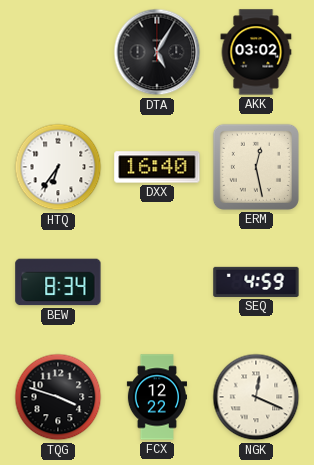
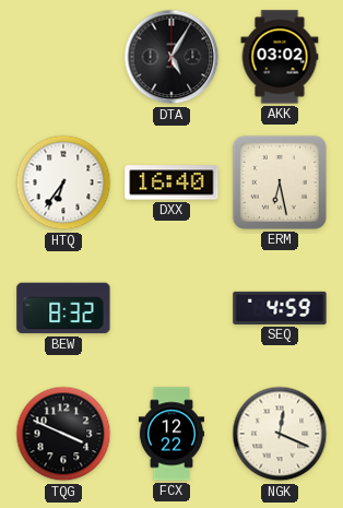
ERM: 12:28 -> 6:28 (280, 182)
BEW: 8:34 -> 8:32 (63, 308)
TQG: 3:48 -> 3:49 (63, 434)
